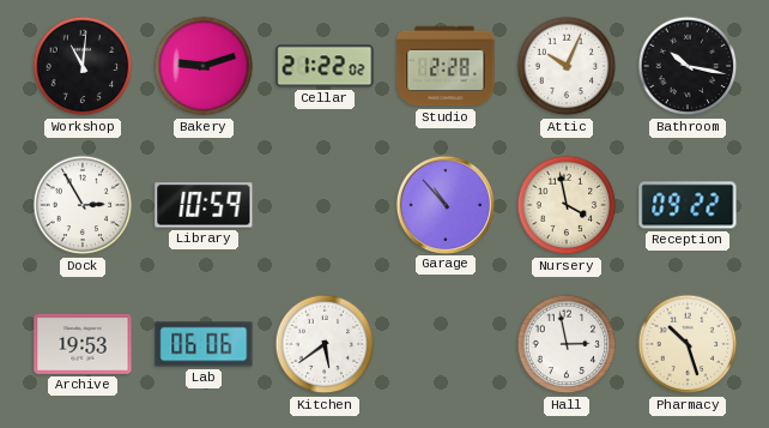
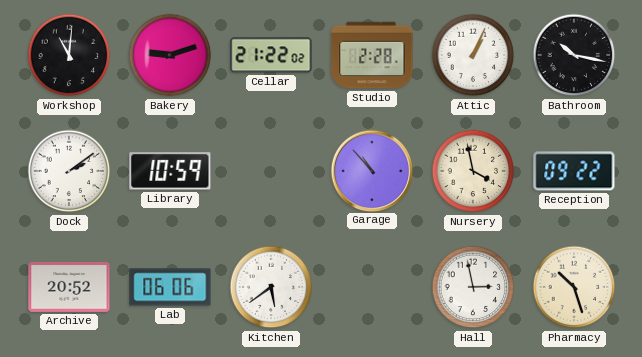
Attic: 10:04 -> 1:04 (473, 55)
Dock: 2:55 -> 2:09 (69, 171)
Archive: 19:53 -> 20:52 (69, 287)
